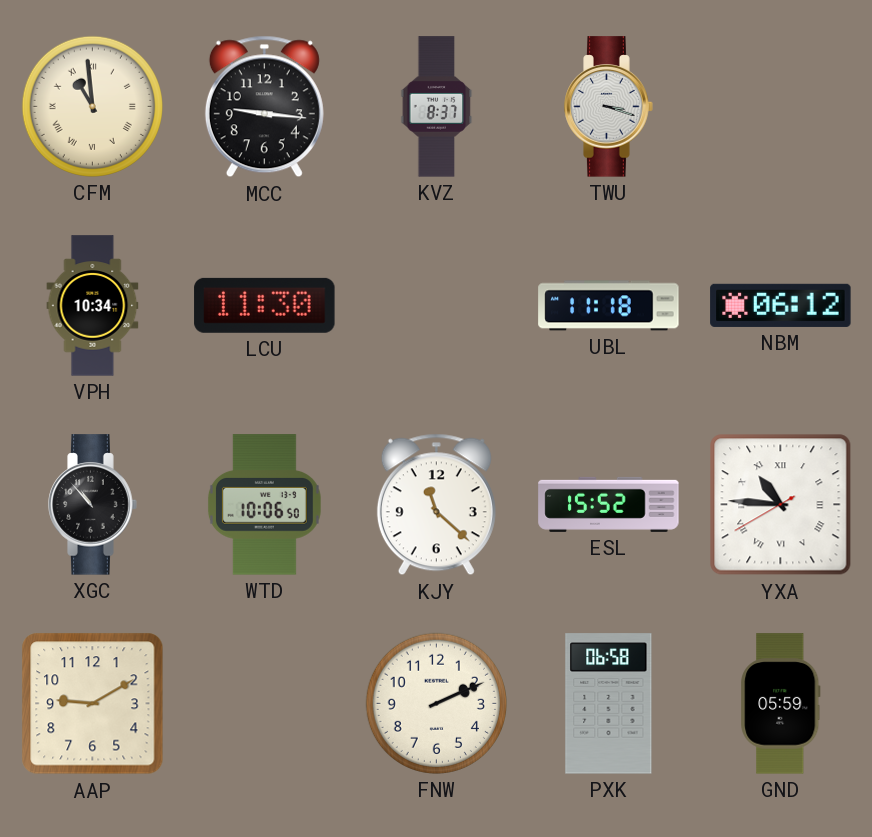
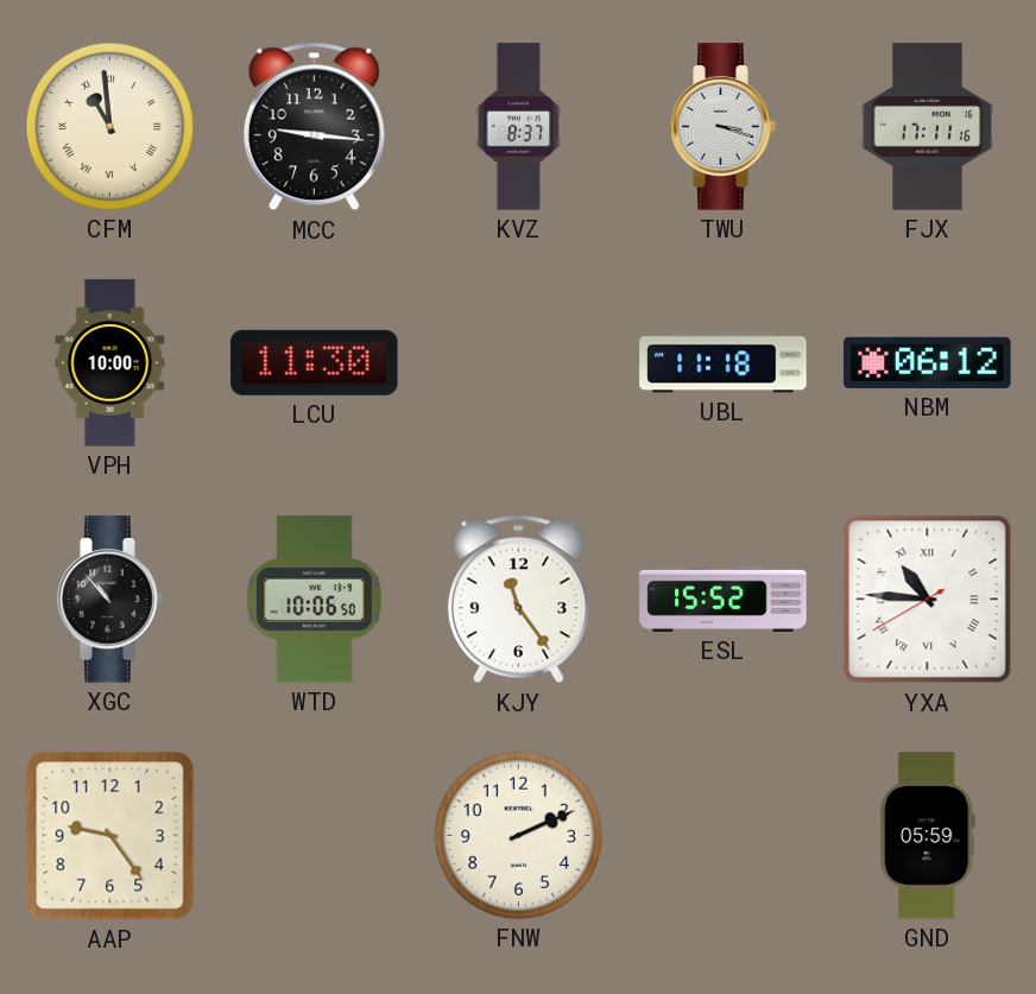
FJX: none -> 17:11 (927, 127)
VPH: 10:34 -> 10:00 (110, 363)
KJY: 11:22 -> 11:24 (518, 600)
AAP: 9:10 -> 9:24 (110, 836)
PXK: 06:58 -> none (609, 704)
